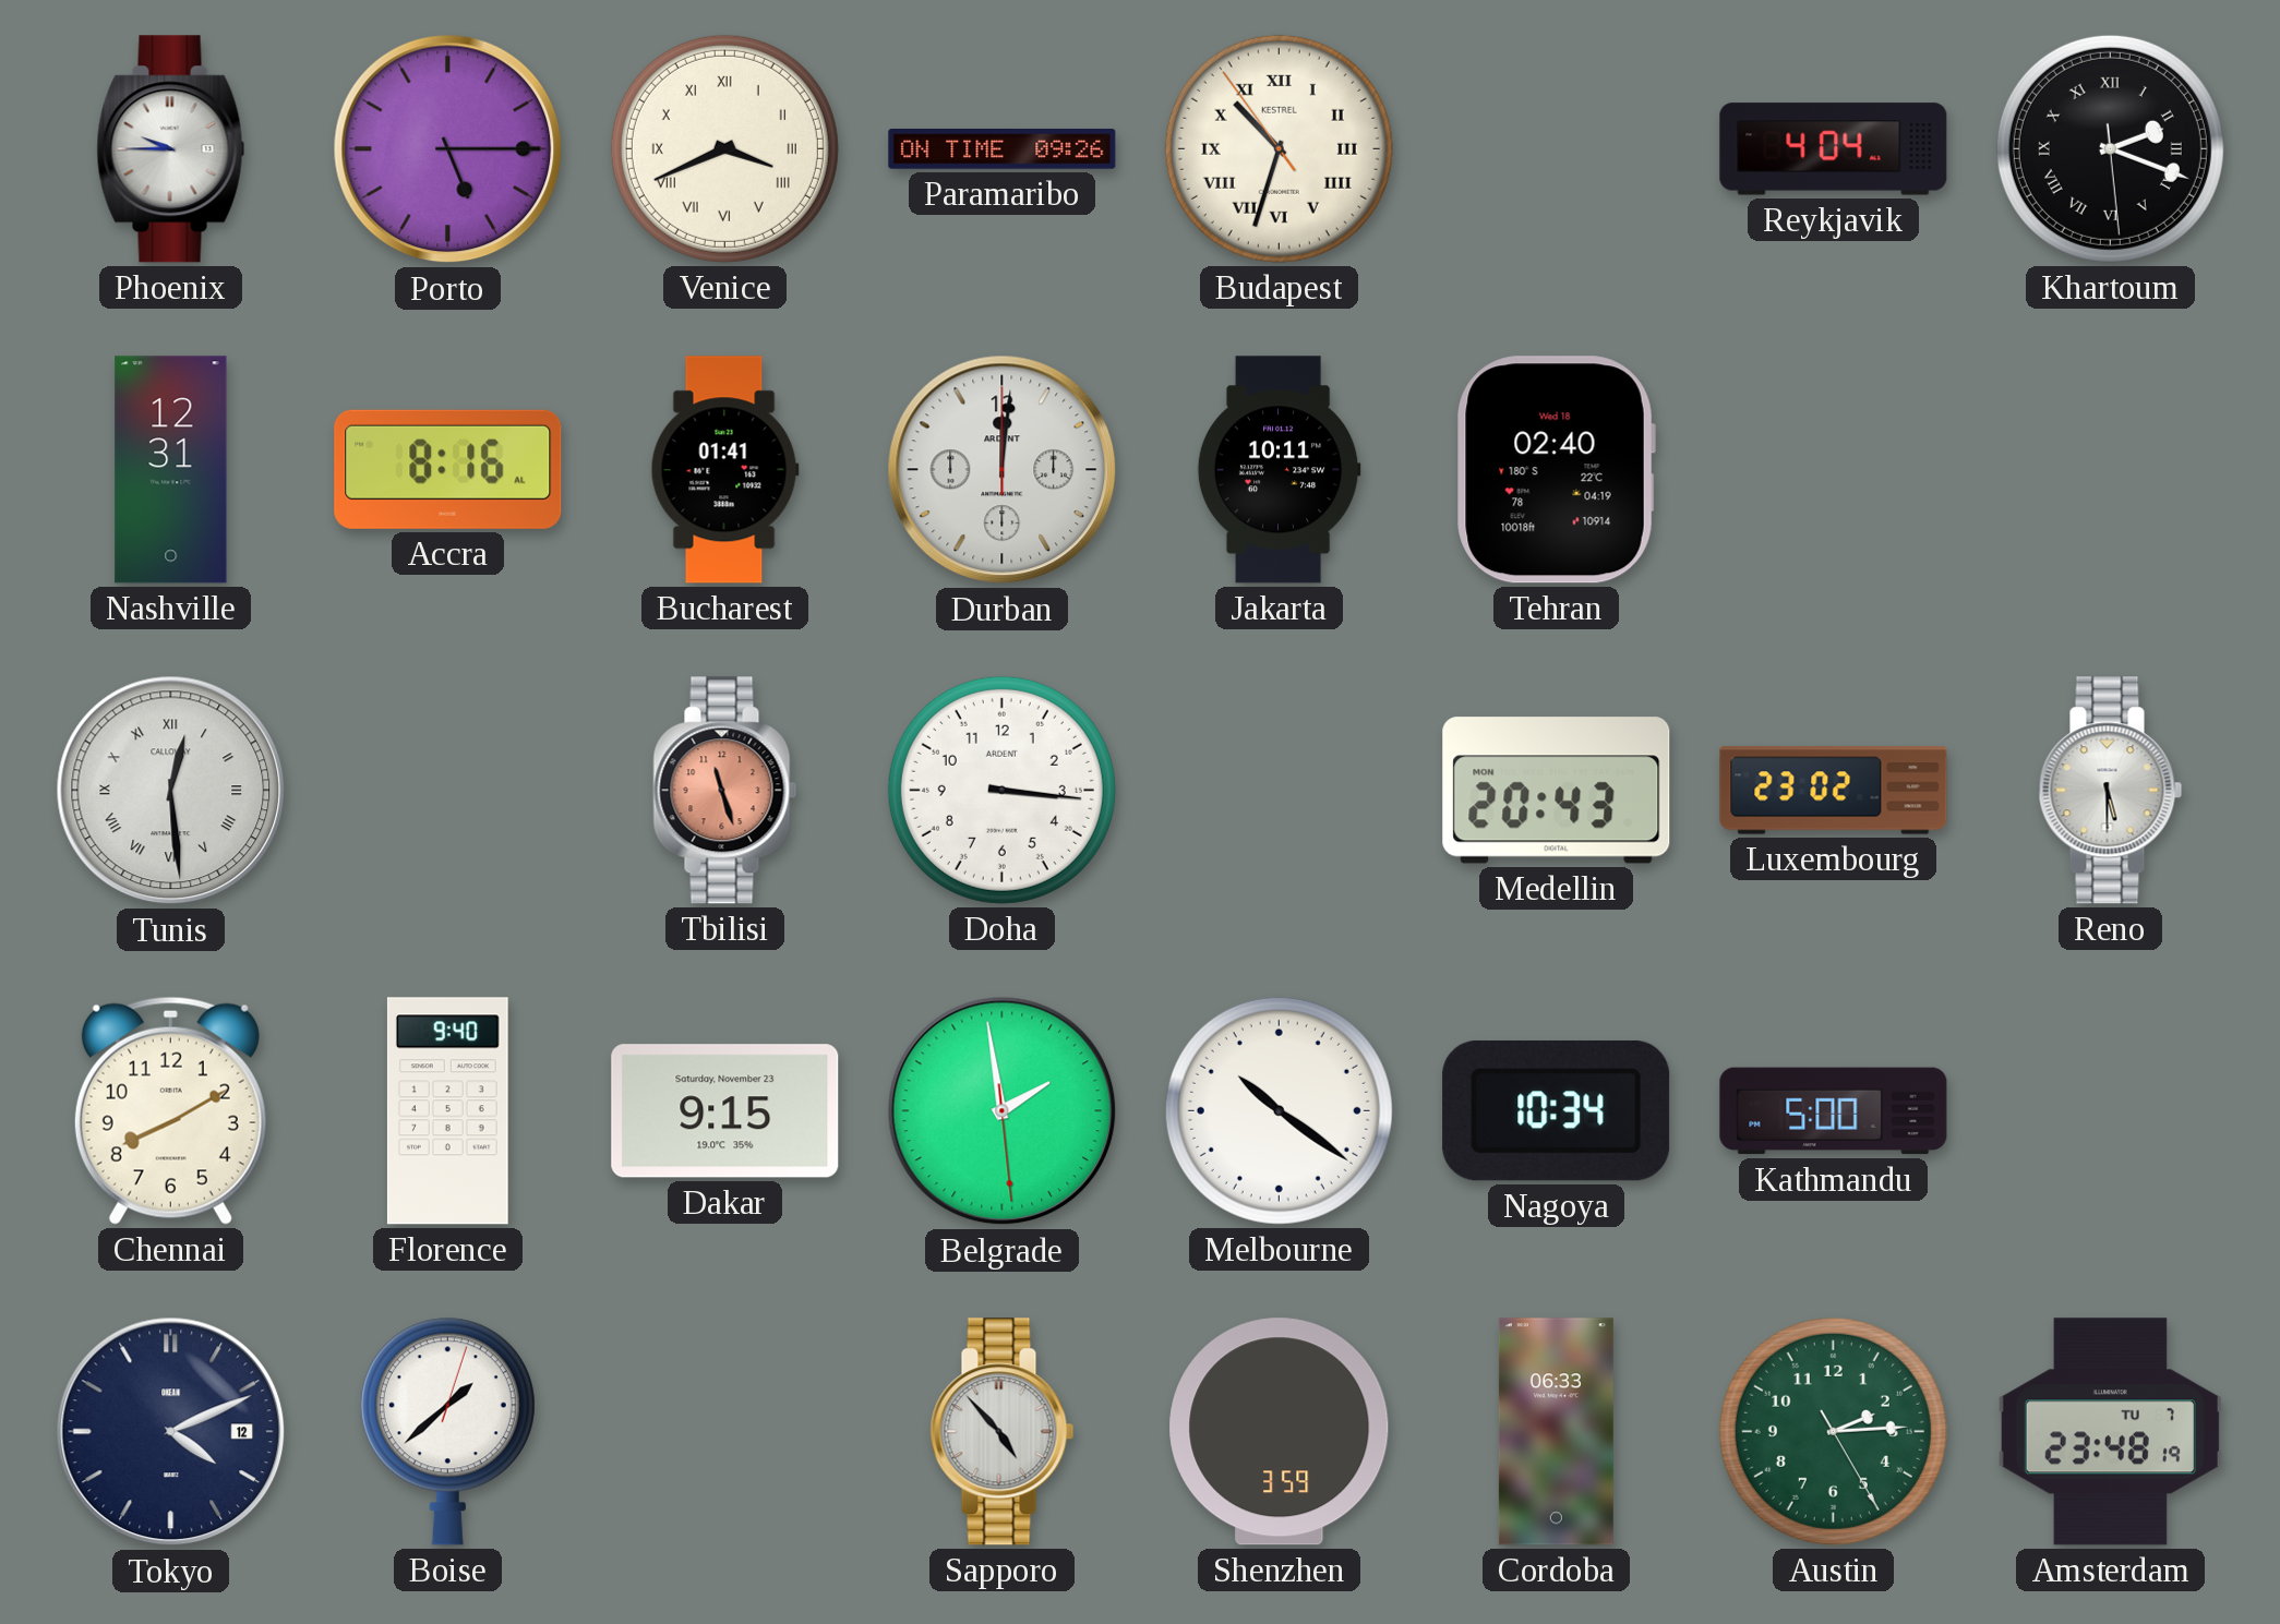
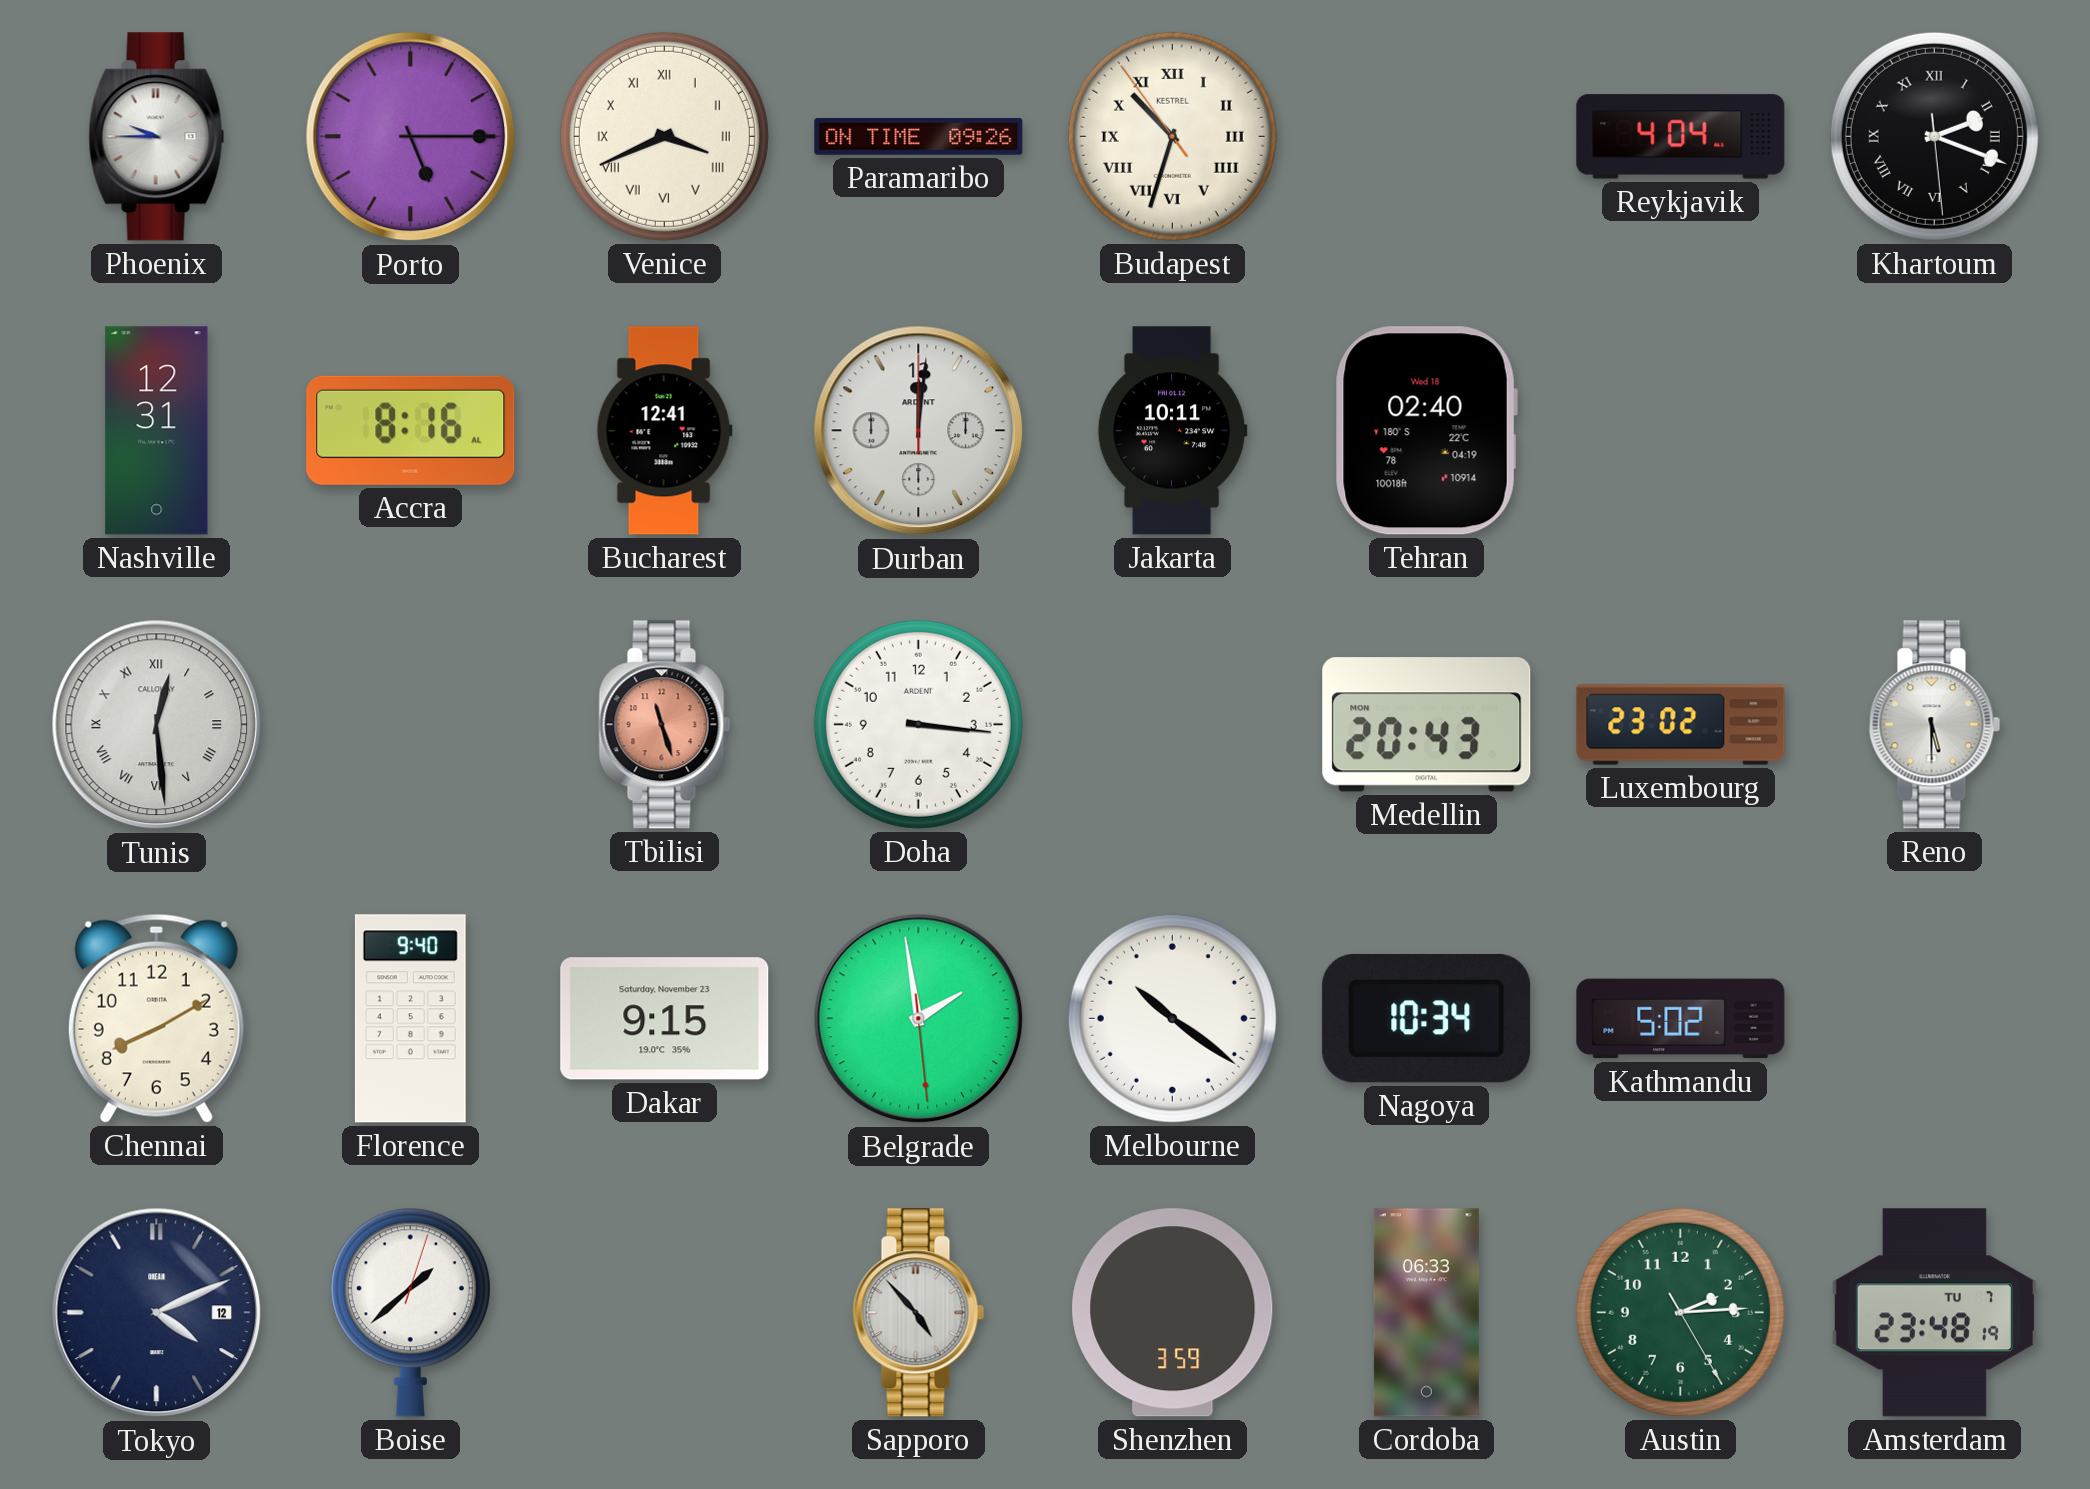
Bucharest: 01:41 -> 12:41 (664, 431)
Kathmandu: 5:00 -> 5:02 (1681, 1019)
